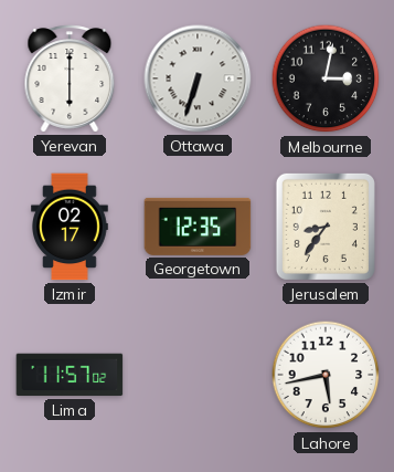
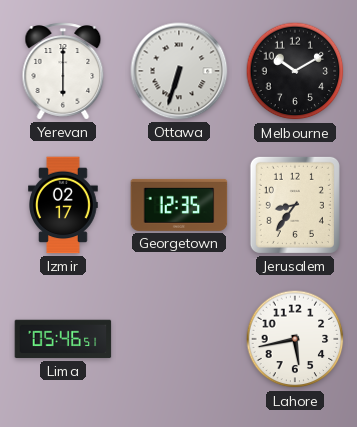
Melbourne: 3:02 -> 10:10 (295, 71)
Lima: 11:57 -> 05:46 (63, 339)
